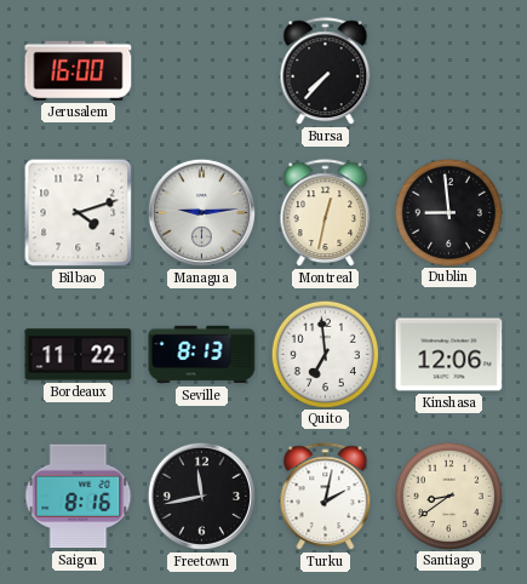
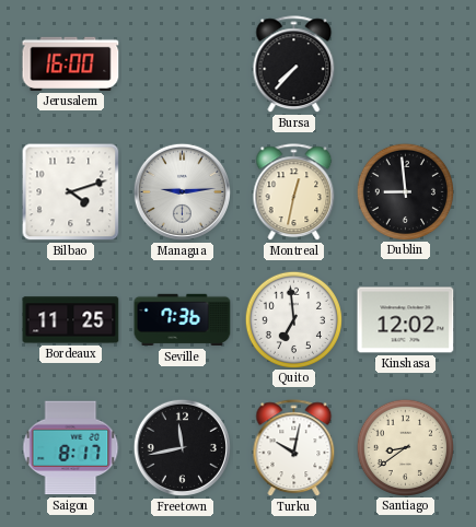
Bordeaux: 11:22 -> 11:25 (71, 320)
Seville: 8:13 -> 7:36 (183, 320)
Kinshasa: 12:06 -> 12:02 (406, 320)
Saigon: 8:16 -> 8:17 (71, 448)
Turku: 2:02 -> 10:02 (294, 448)
